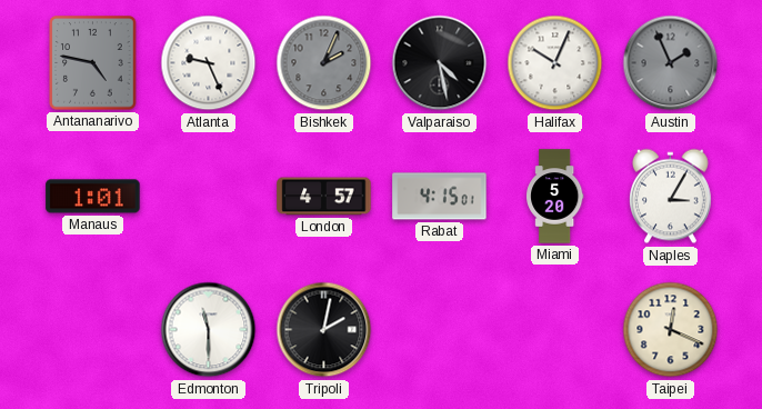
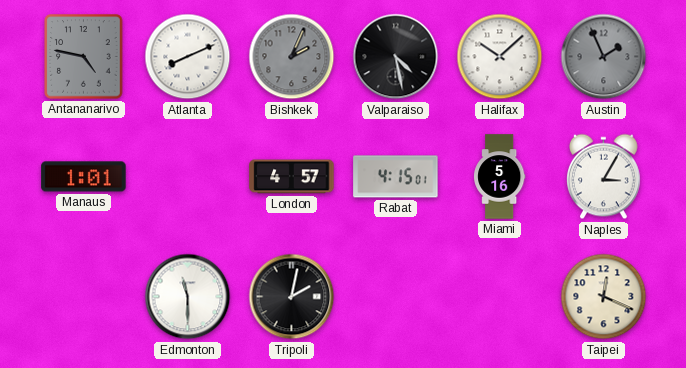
Atlanta: 9:26 -> 8:11 (188, 57)
Halifax: 10:04 -> 10:08 (500, 57)
Miami: 5:20 -> 5:16 (500, 177)
